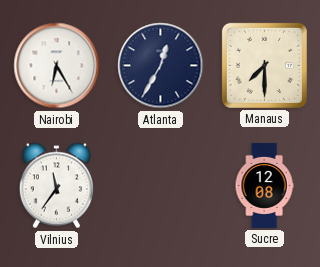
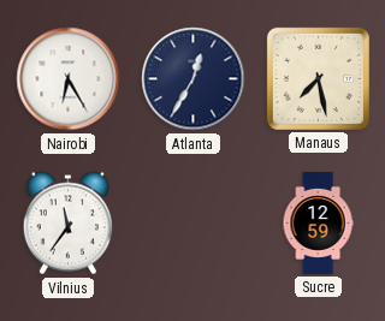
Manaus: 7:30 -> 7:28 (318, 78)
Sucre: 12:08 -> 12:59 (318, 222)
